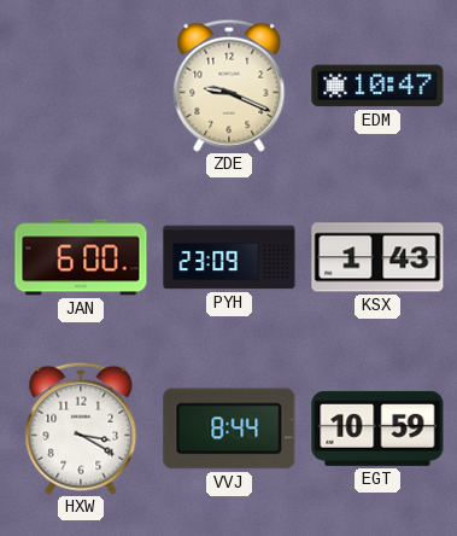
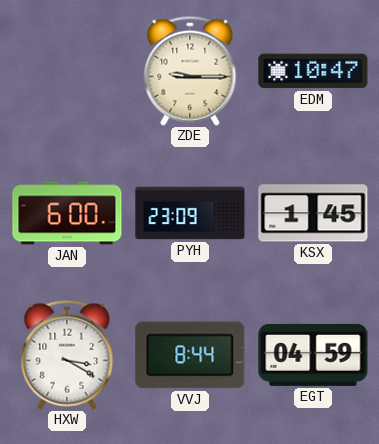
ZDE: 9:19 -> 9:15 (190, 71)
KSX: 1:43 -> 1:45 (313, 213)
EGT: 10:59 -> 04:59 (313, 355)
